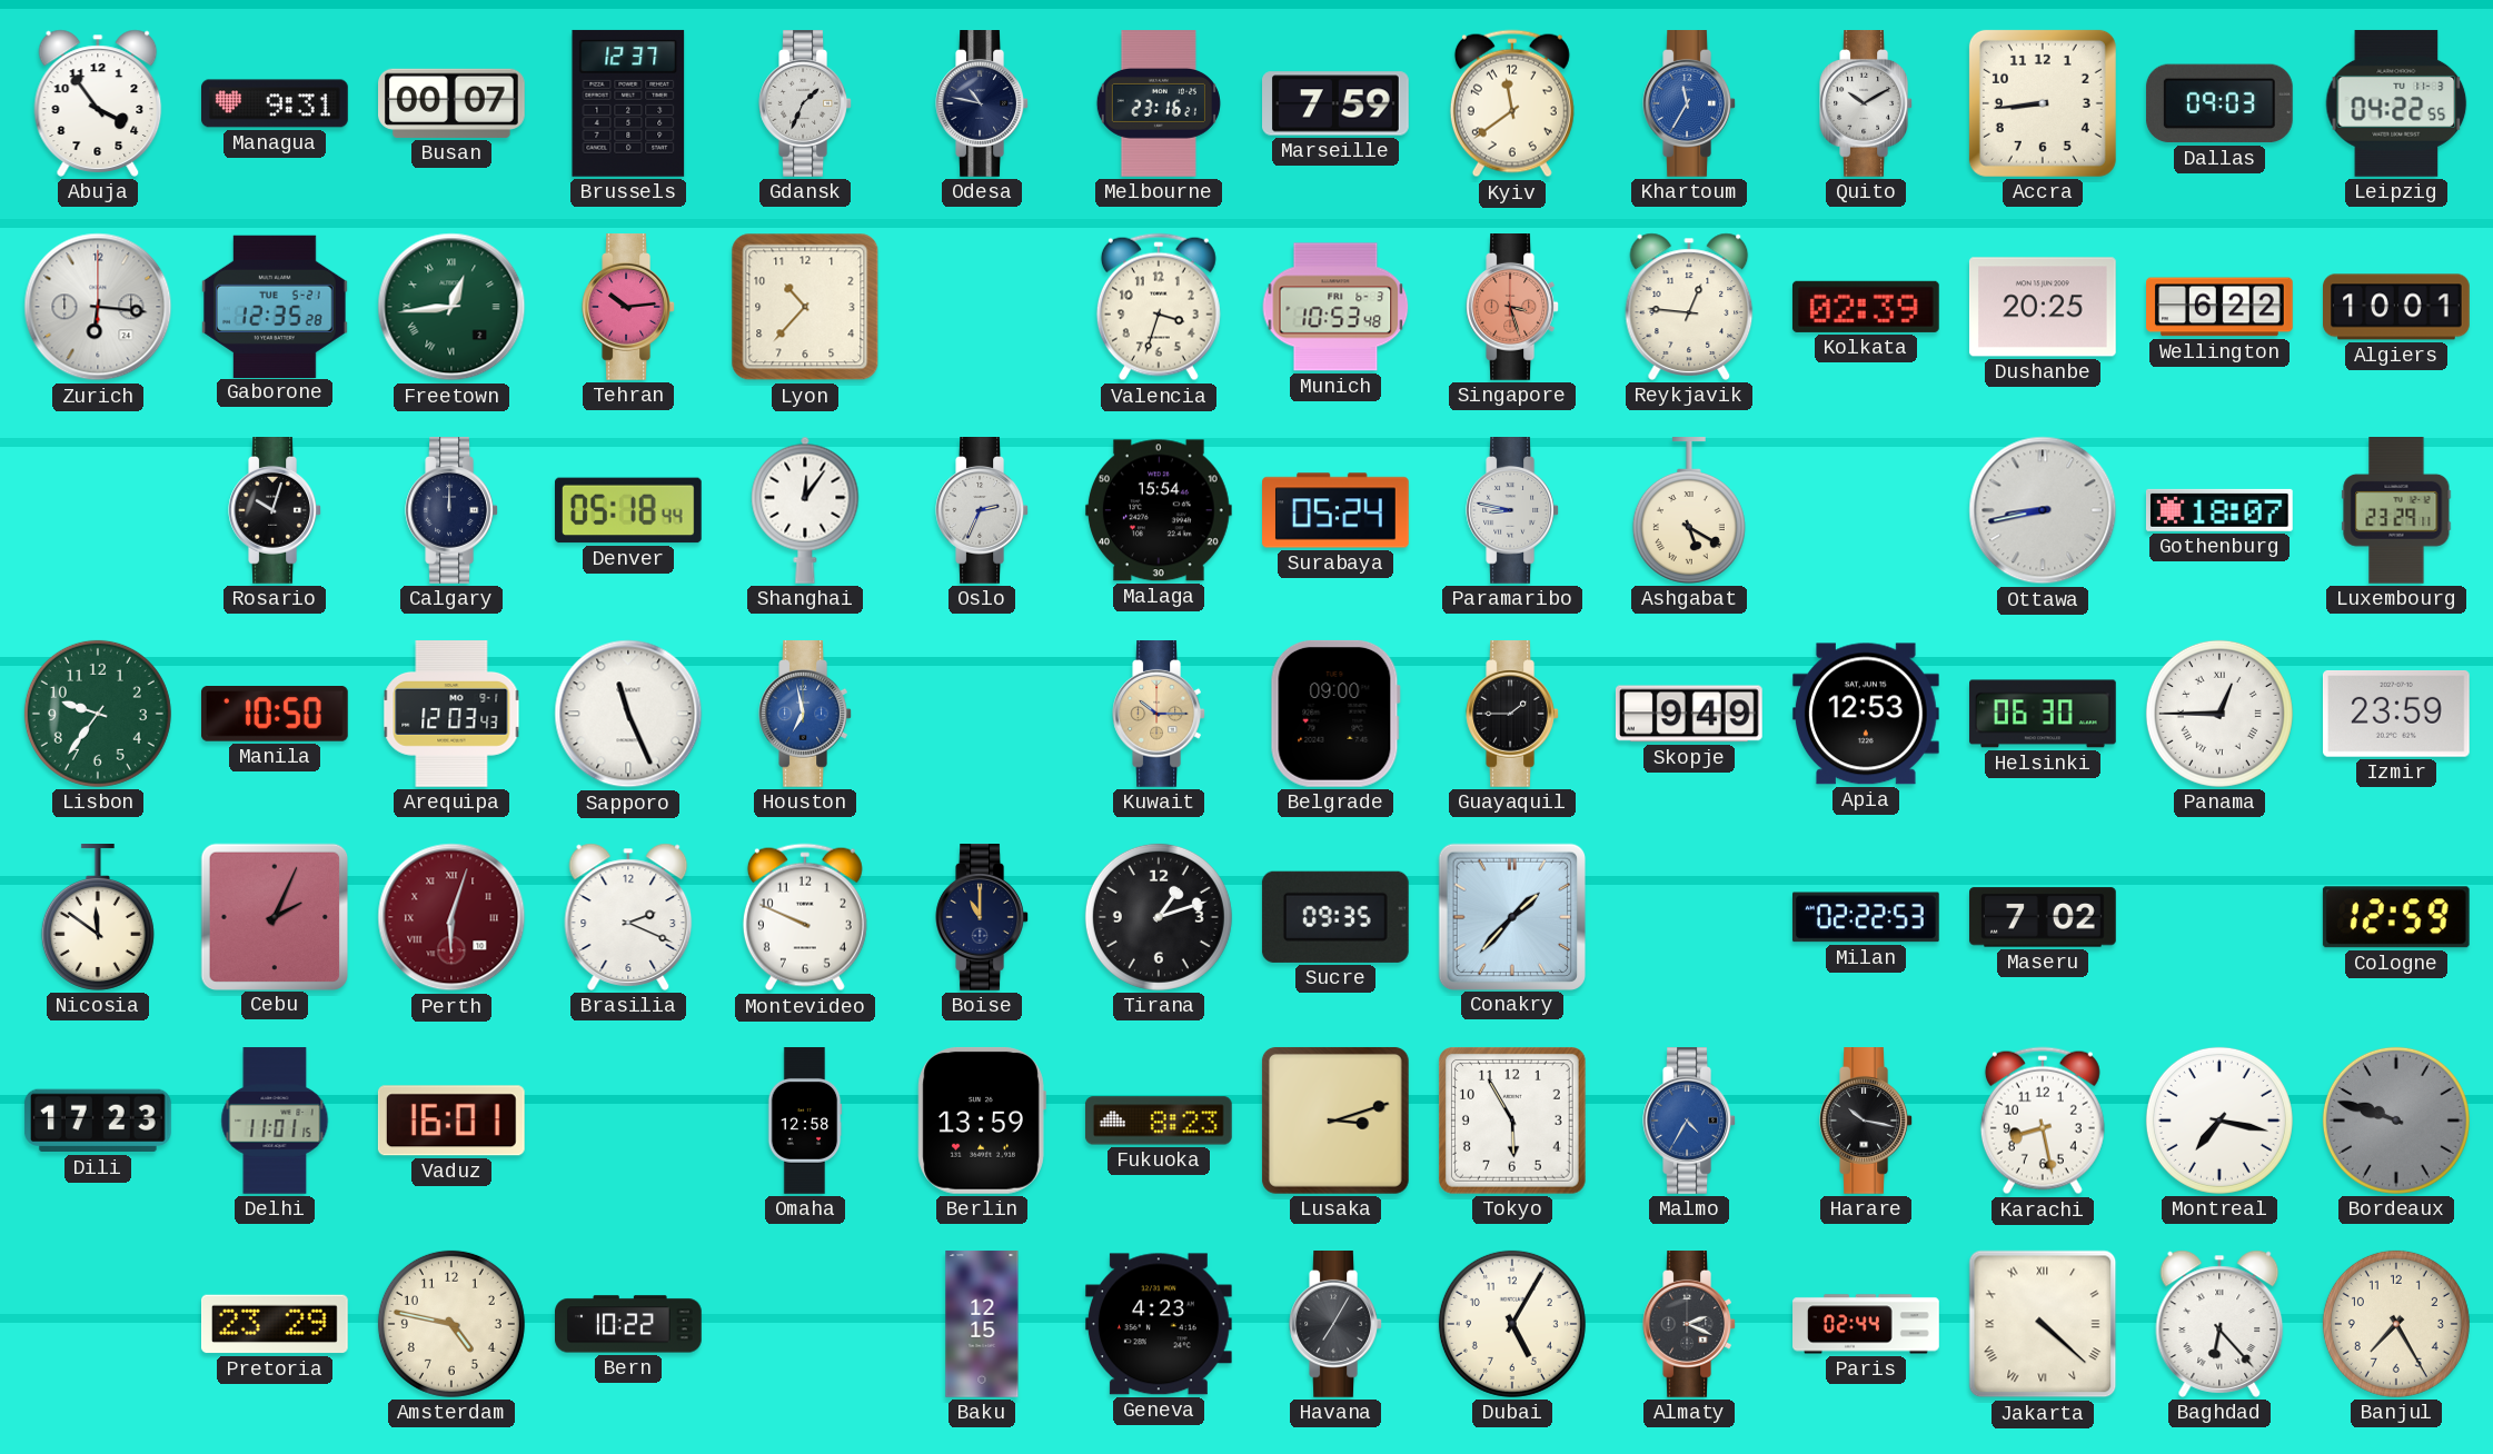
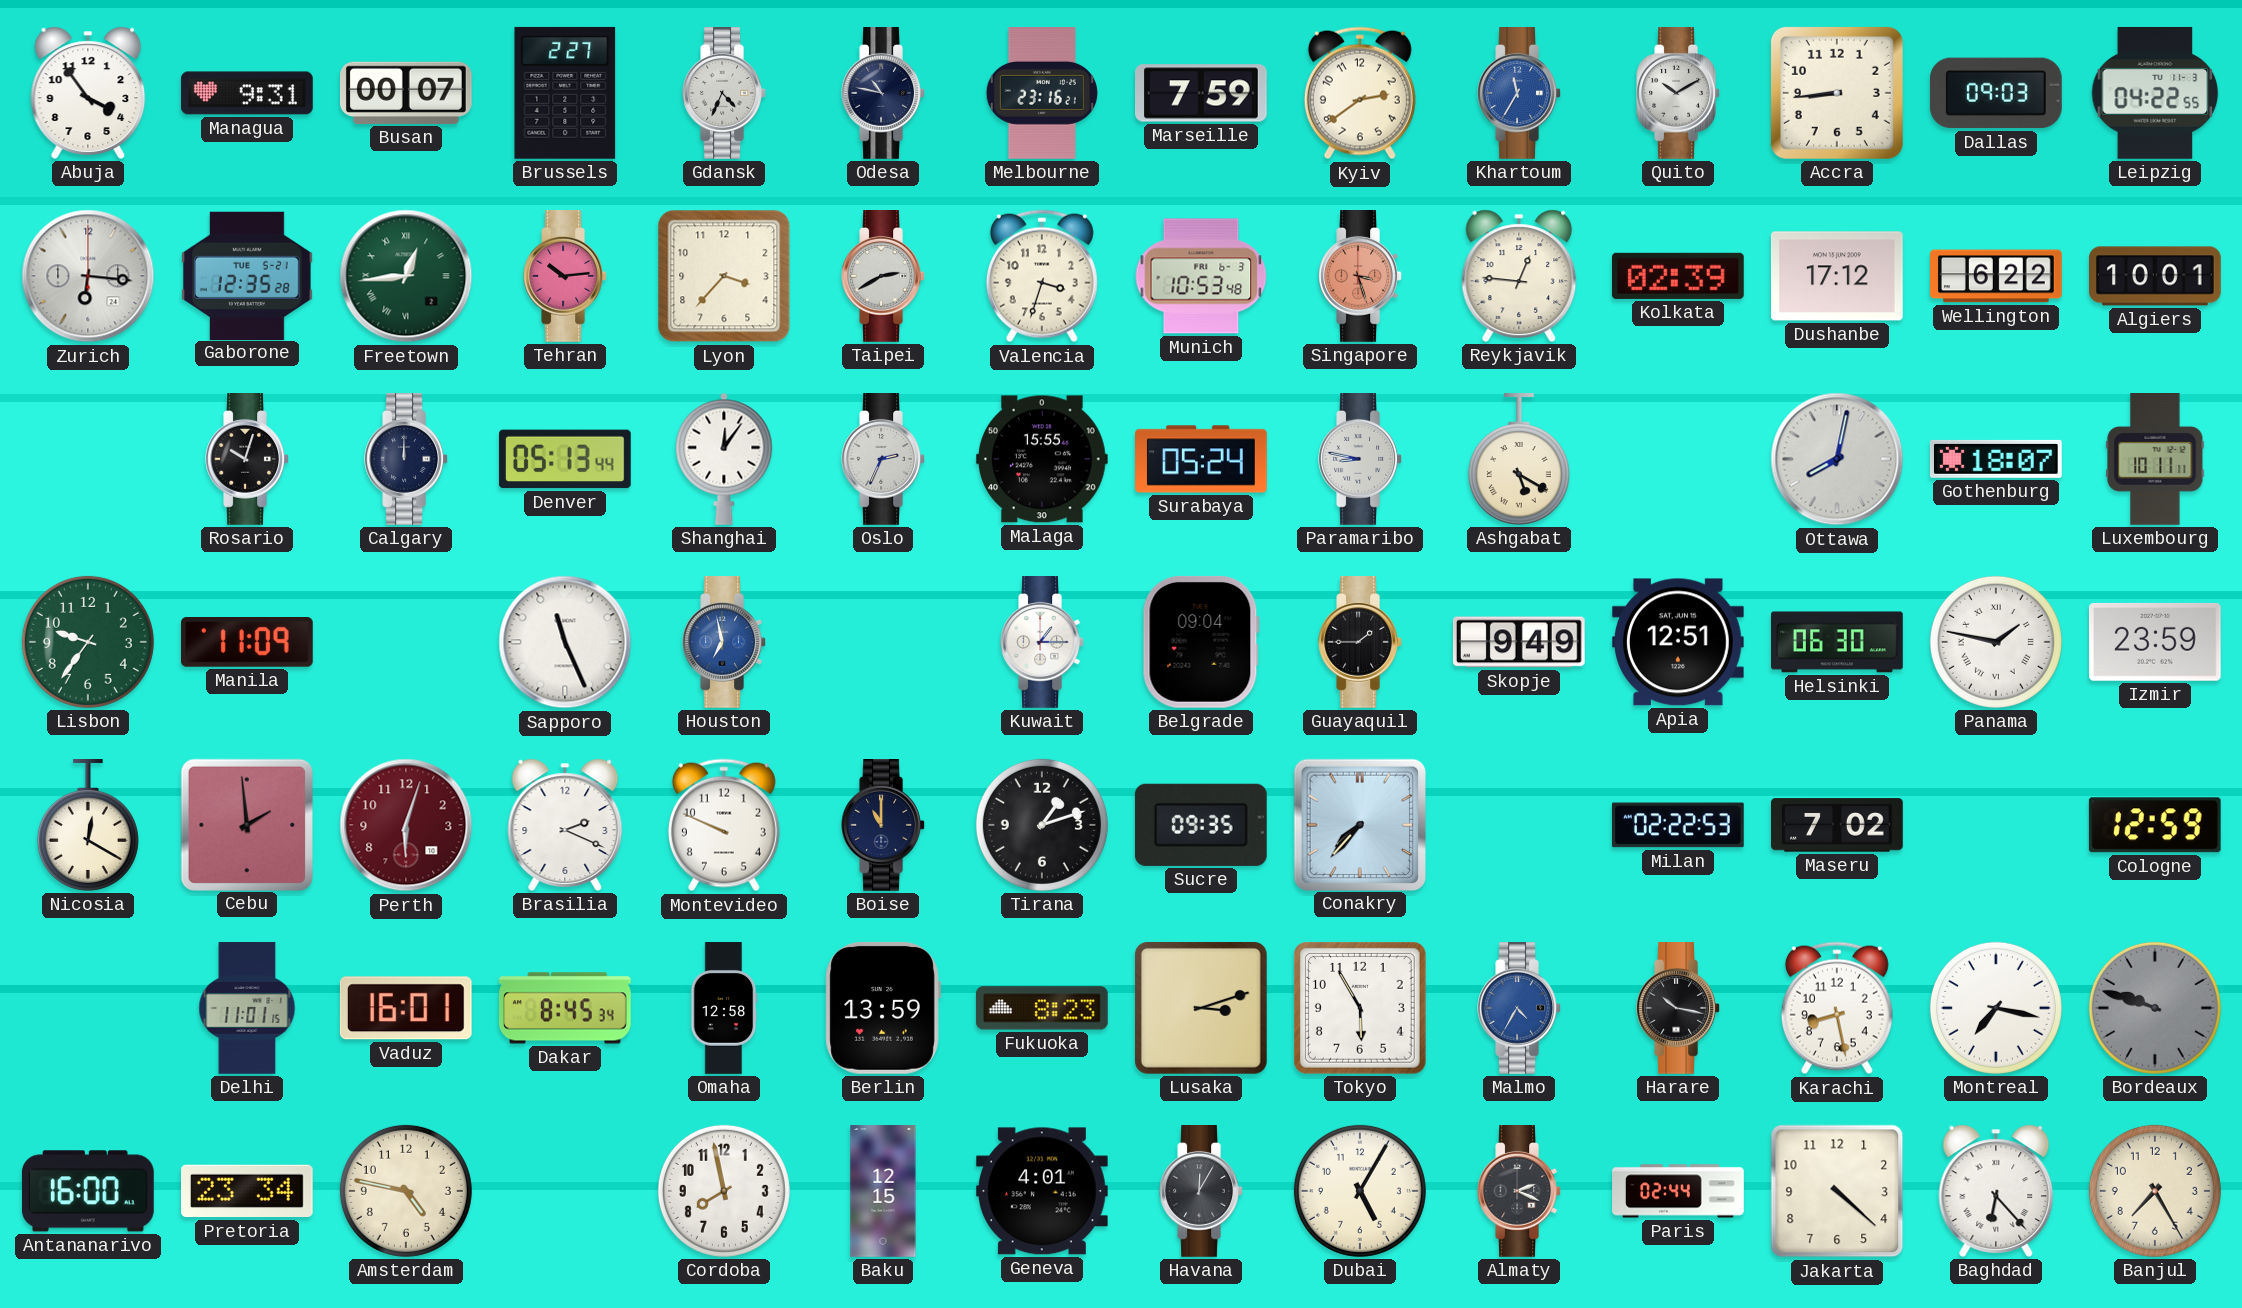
Brussels: 12:37 -> 2:27 (565, 93)
Gdansk: 1:34 -> 4:34 (724, 94)
Kyiv: 11:39 -> 2:39 (1360, 93)
Lyon: 10:37 -> 3:37 (724, 276)
Taipei: none -> 2:40 (883, 277)
Dushanbe: 20:25 -> 17:12 (1837, 276)
Denver: 05:18 -> 05:13 (565, 459)
Malaga: 15:54 -> 15:55 (1042, 459)
Ottawa: 8:43 -> 8:02 (1837, 459)
Luxembourg: 23:29 -> 10:11 (2155, 460)
Manila: 10:50 -> 11:09 (248, 642)
Arequipa: 12:03 -> none (451, 715)
Kuwait: 10:15 -> 1:15 (1042, 643)
Kuwait dial: champagne -> white (1042, 643)
Belgrade: 09:00 -> 09:04 (1201, 642)
Apia: 12:53 -> 12:51 (1678, 642)
Panama: 12:45 -> 1:47 (1996, 642)
Nicosia: 11:51 -> 12:20 (88, 826)
Cebu: 2:04 -> 1:59 (246, 824)
Perth numerals: Roman -> Arabic (406, 825)
Conakry: 1:37 -> 7:37 (1359, 824)
Dili: 17:23 -> none (98, 1121)
Dakar: none -> 8:45 (566, 1008)
Antananarivo: none -> 16:00 (88, 1191)
Pretoria: 23:29 -> 23:34 (247, 1191)
Bern: 10:22 -> none (629, 1324)
Cordoba: none -> 7:58 (724, 1191)
Geneva: 4:23 -> 4:01 (1042, 1191)
Havana: 7:05 -> 12:05 (1201, 1192)
Jakarta numerals: Roman -> Arabic (1837, 1191)
